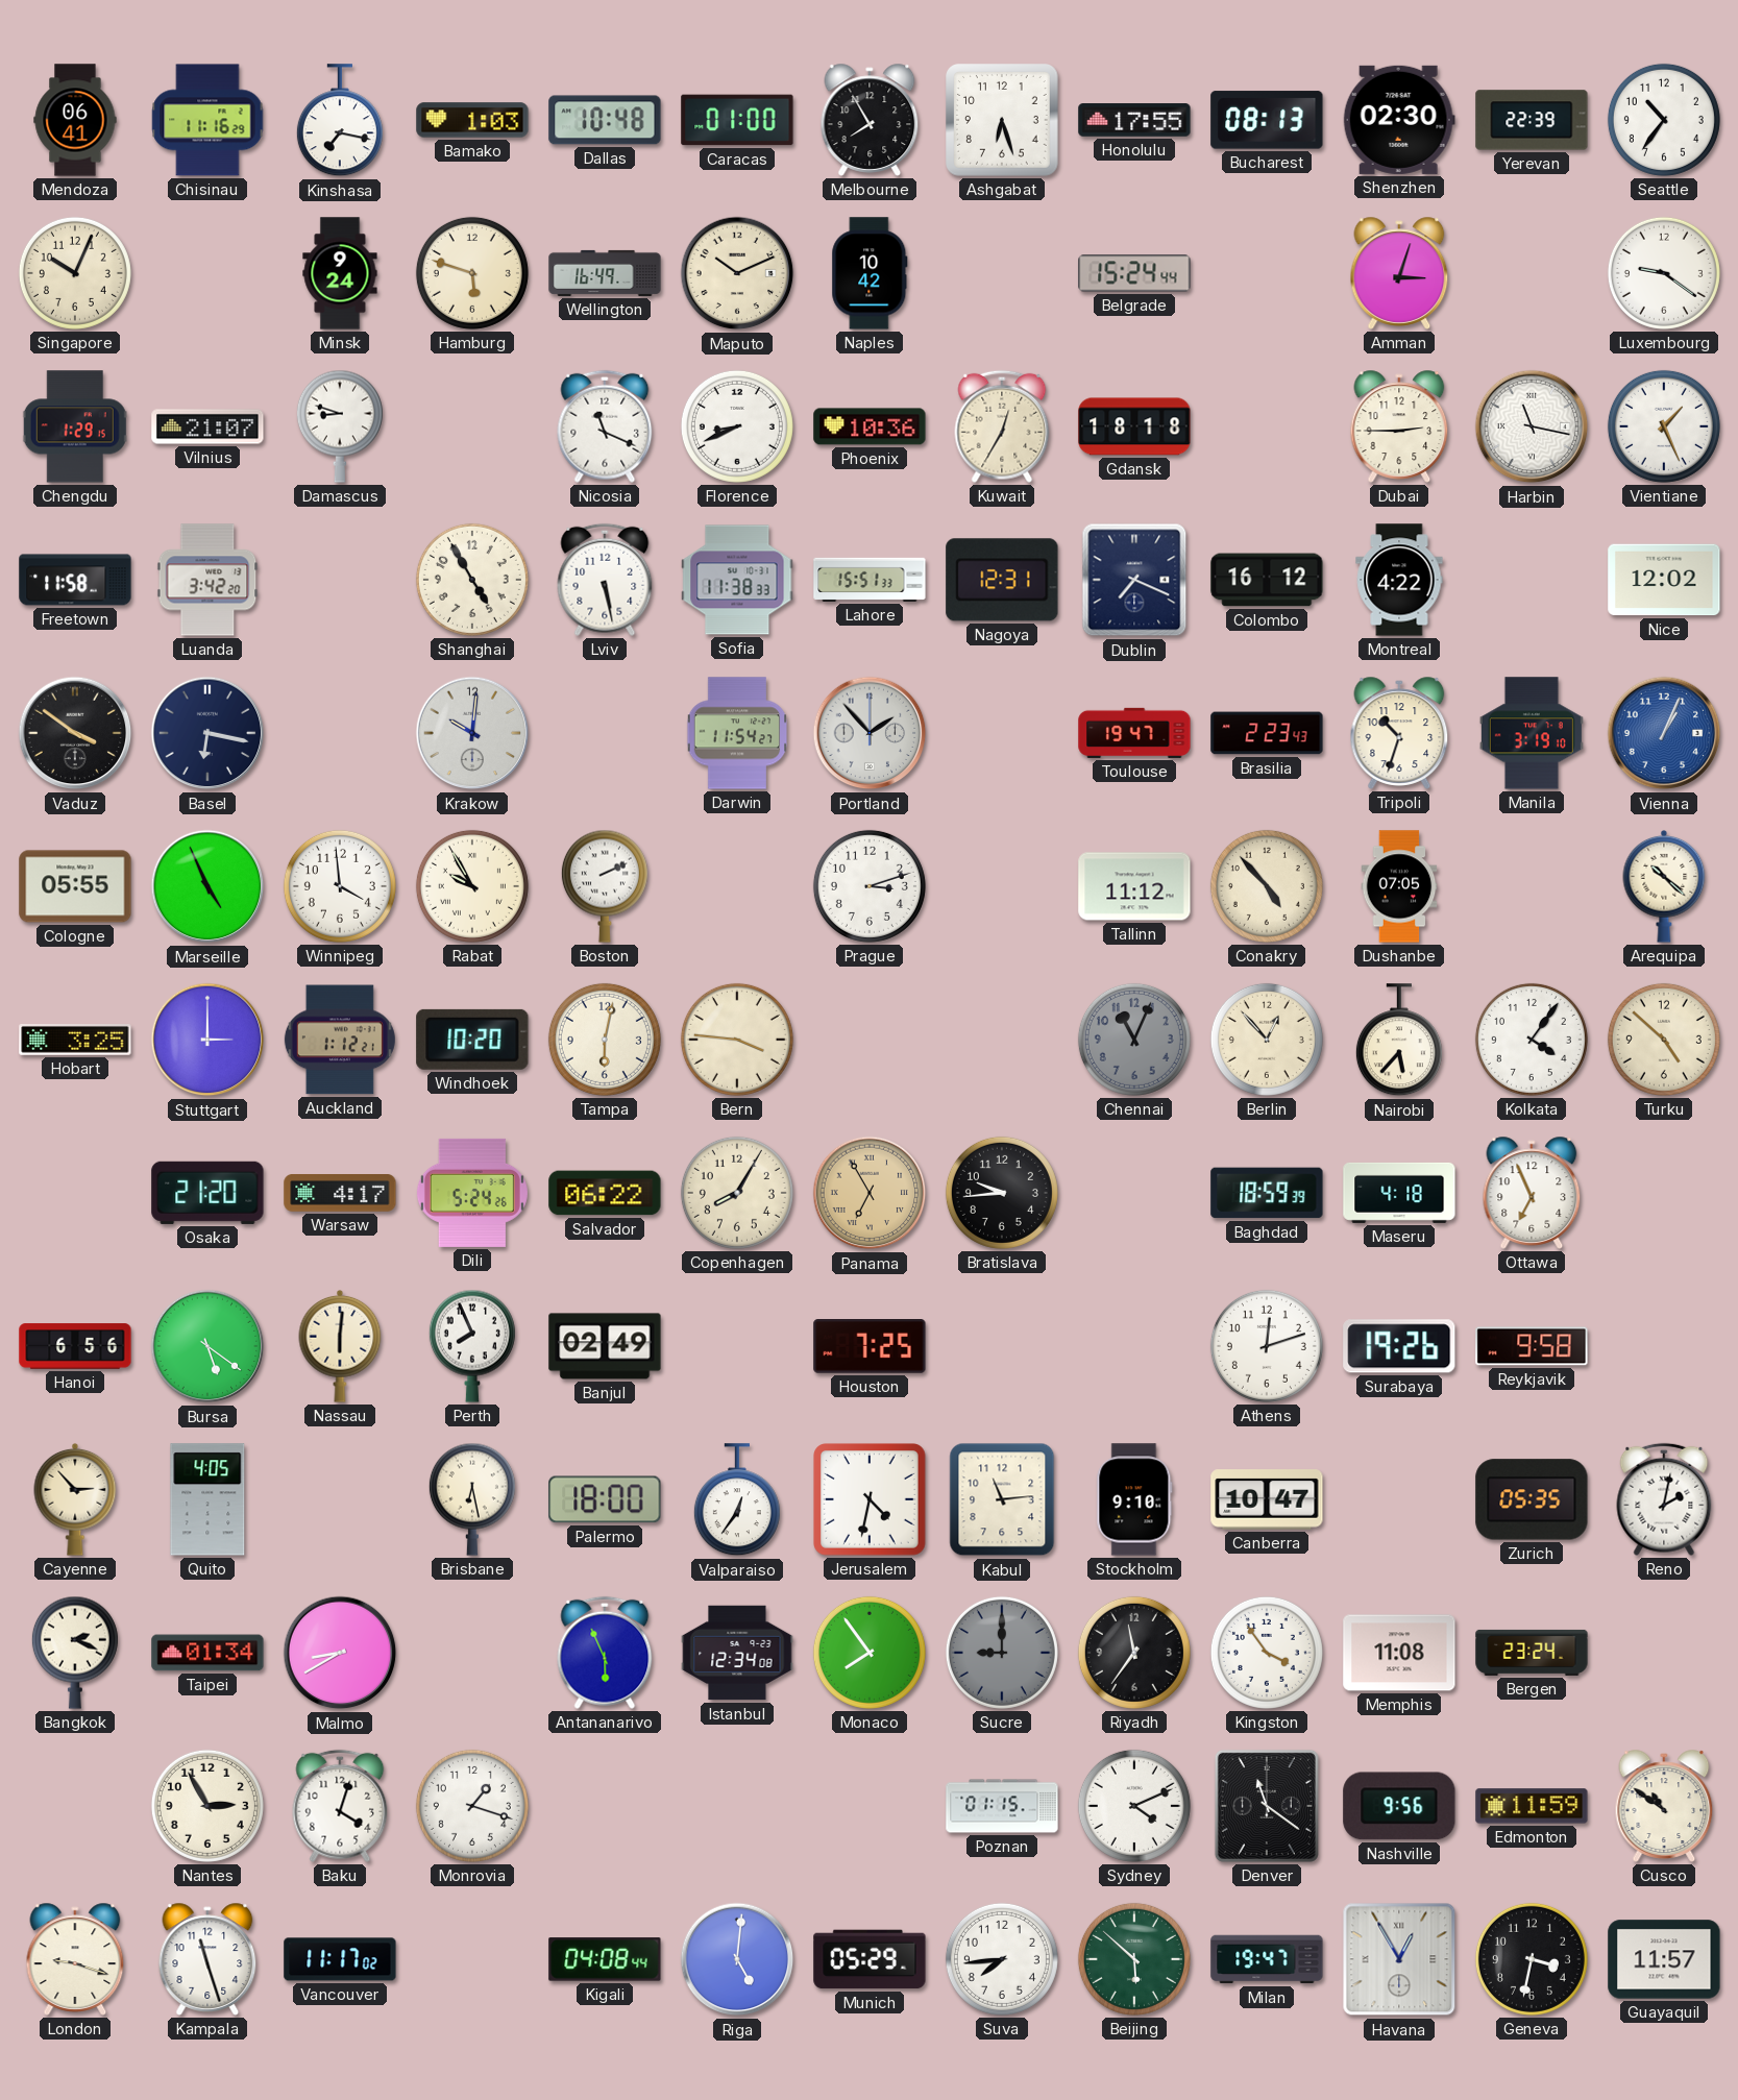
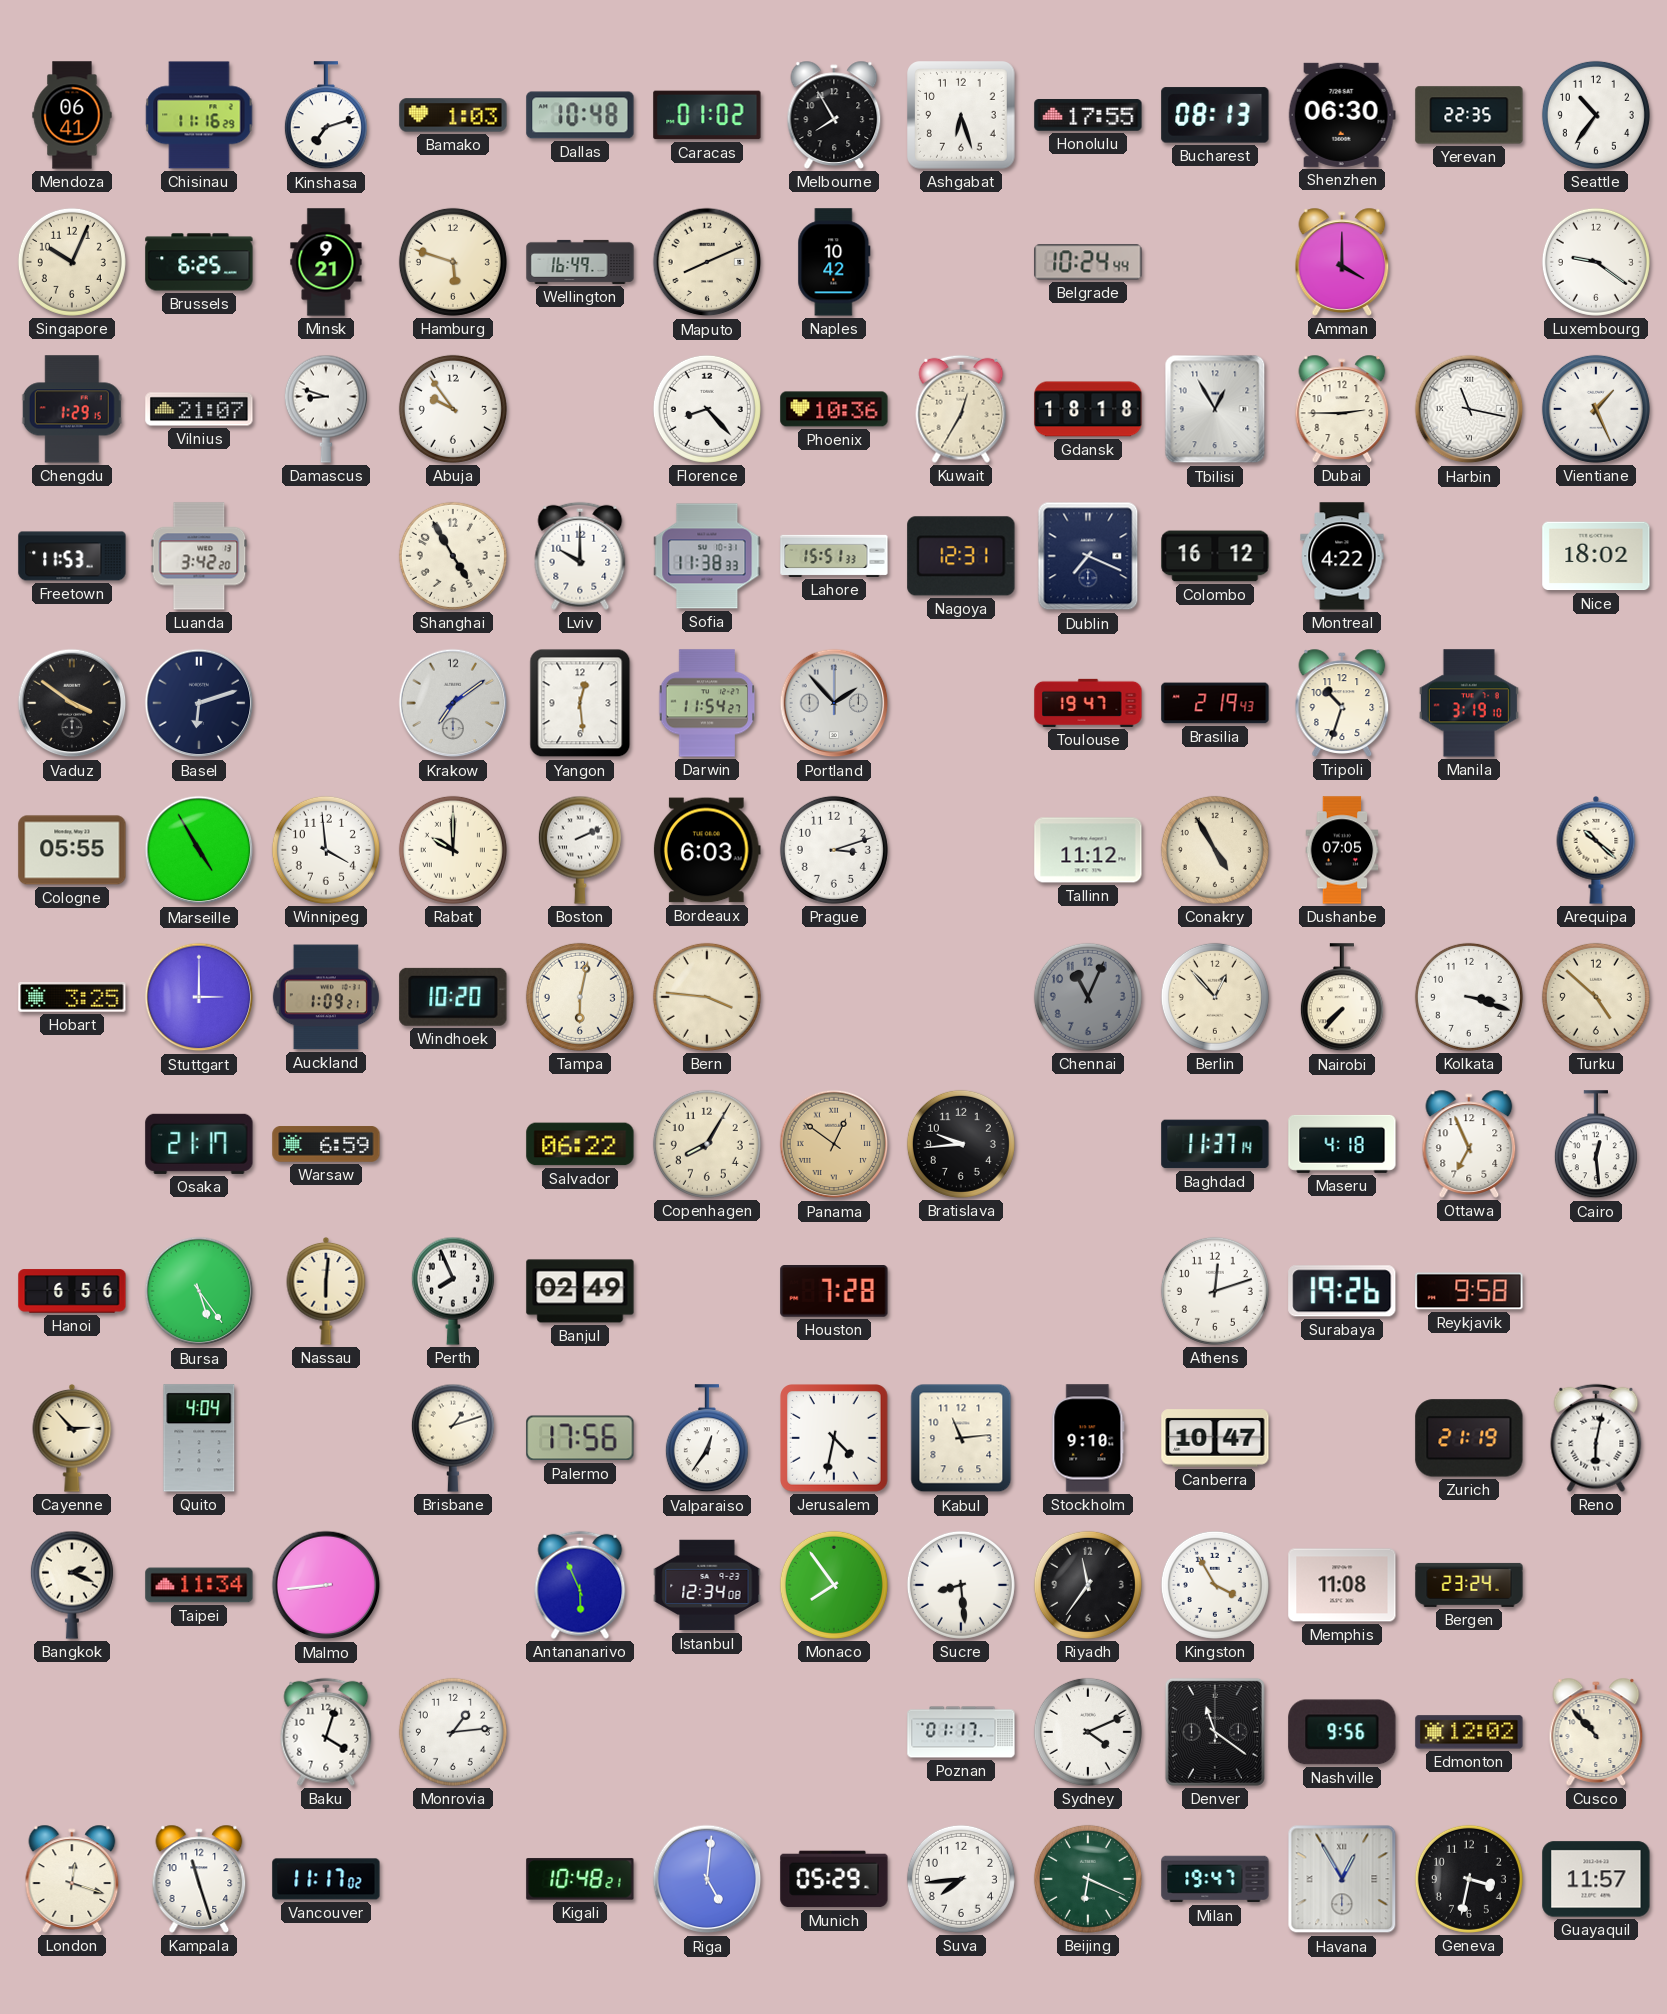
Kinshasa: 7:17 -> 7:12 (326, 116)
Caracas: 01:00 -> 01:02 (707, 115)
Shenzhen: 02:30 -> 06:30 (1342, 115)
Yerevan: 22:39 -> 22:35 (1469, 115)
Brussels: none -> 6:25 (199, 262)
Minsk: 9:24 -> 9:21 (326, 262)
Maputo: 10:11 -> 8:11 (707, 262)
Belgrade: 15:24 -> 10:24 (1088, 262)
Amman: 3:03 -> 4:00 (1342, 262)
Abuja: none -> 9:54 (453, 409)
Nicosia: 11:19 -> none (605, 426)
Florence: 8:41 -> 8:23 (707, 409)
Tbilisi: none -> 12:55 (1215, 409)
Freetown: 11:58 -> 11:53 (72, 556)
Lviv: 5:28 -> 10:00 (580, 556)
Nice: 12:02 -> 18:02 (1596, 556)
Basel: 6:17 -> 6:12 (199, 703)
Krakow: 10:01 -> 7:09 (453, 703)
Yangon: none -> 12:29 (580, 703)
Brasilia: 2:23 -> 2:19 (1215, 703)
Vienna: 1:04 -> none (1664, 733)
Marseille: 4:56 -> 4:55 (199, 850)
Rabat: 9:55 -> 10:00 (453, 850)
Bordeaux: none -> 6:03 (707, 850)
Conakry: 4:53 -> 4:55 (1215, 850)
Auckland: 1:12 -> 1:09 (326, 997)
Nairobi: 5:37 -> 7:37 (1342, 998)
Kolkata: 4:06 -> 3:18 (1469, 997)
Osaka: 21:20 -> 21:17 (199, 1144)
Warsaw: 4:17 -> 6:59 (326, 1145)
Dili: 5:24 -> none (472, 1193)
Panama: 6:55 -> 12:51 (834, 1144)
Baghdad: 18:59 -> 11:37 (1215, 1144)
Cairo: none -> 12:29 (1596, 1145)
Bursa: 5:21 -> 5:24 (199, 1291)
Houston: 7:25 -> 7:28 (834, 1292)
Quito: 4:05 -> 4:04 (199, 1438)
Brisbane: 6:28 -> 1:12 (453, 1438)
Palermo: 18:00 -> 17:56 (580, 1438)
Zurich: 05:35 -> 21:19 (1469, 1438)
Reno: 2:02 -> 6:02 (1596, 1438)
Taipei: 01:34 -> 11:34 (199, 1585)
Malmo: 8:40 -> 8:44 (326, 1585)
Sucre: 9:00 -> 8:29 (961, 1585)
Sucre dial: grey -> white (961, 1585)
Kingston: 3:54 -> 3:55 (1215, 1585)
Nantes: 2:55 -> none (207, 1806)
Monrovia: 1:18 -> 1:14 (453, 1732)
Poznan: 01:15 -> 01:17 (961, 1732)
Edmonton: 11:59 -> 12:02 (1469, 1732)
Cusco: 10:51 -> 10:53 (1596, 1732)
London: 9:18 -> 12:18 (72, 1879)
Kigali: 04:08 -> 10:48 (580, 1879)
Beijing: 5:52 -> 6:19 (1088, 1879)
